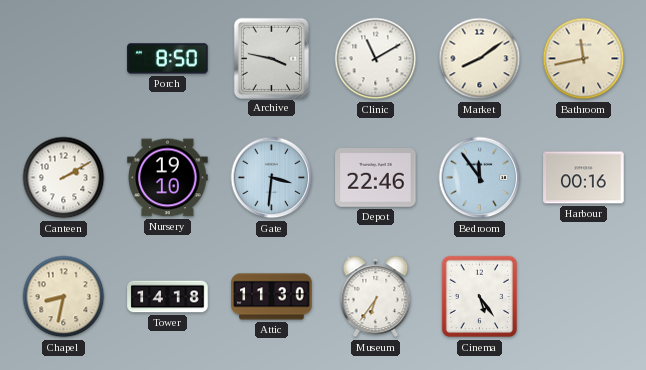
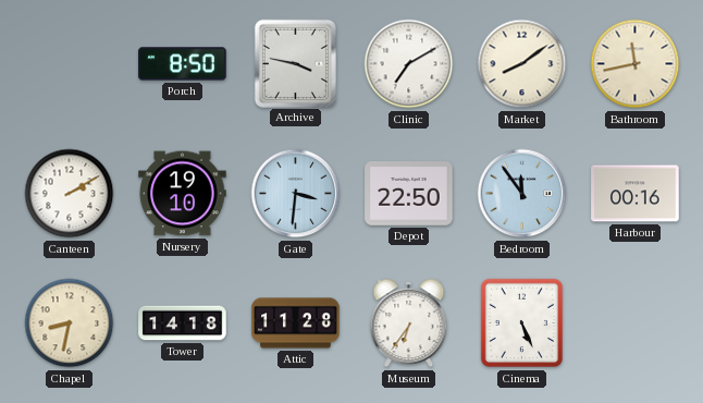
Clinic: 11:10 -> 7:10 (409, 64)
Depot: 22:46 -> 22:50 (409, 194)
Attic: 11:30 -> 11:28 (296, 323)
Cinema: 5:24 -> 5:26 (521, 323)
